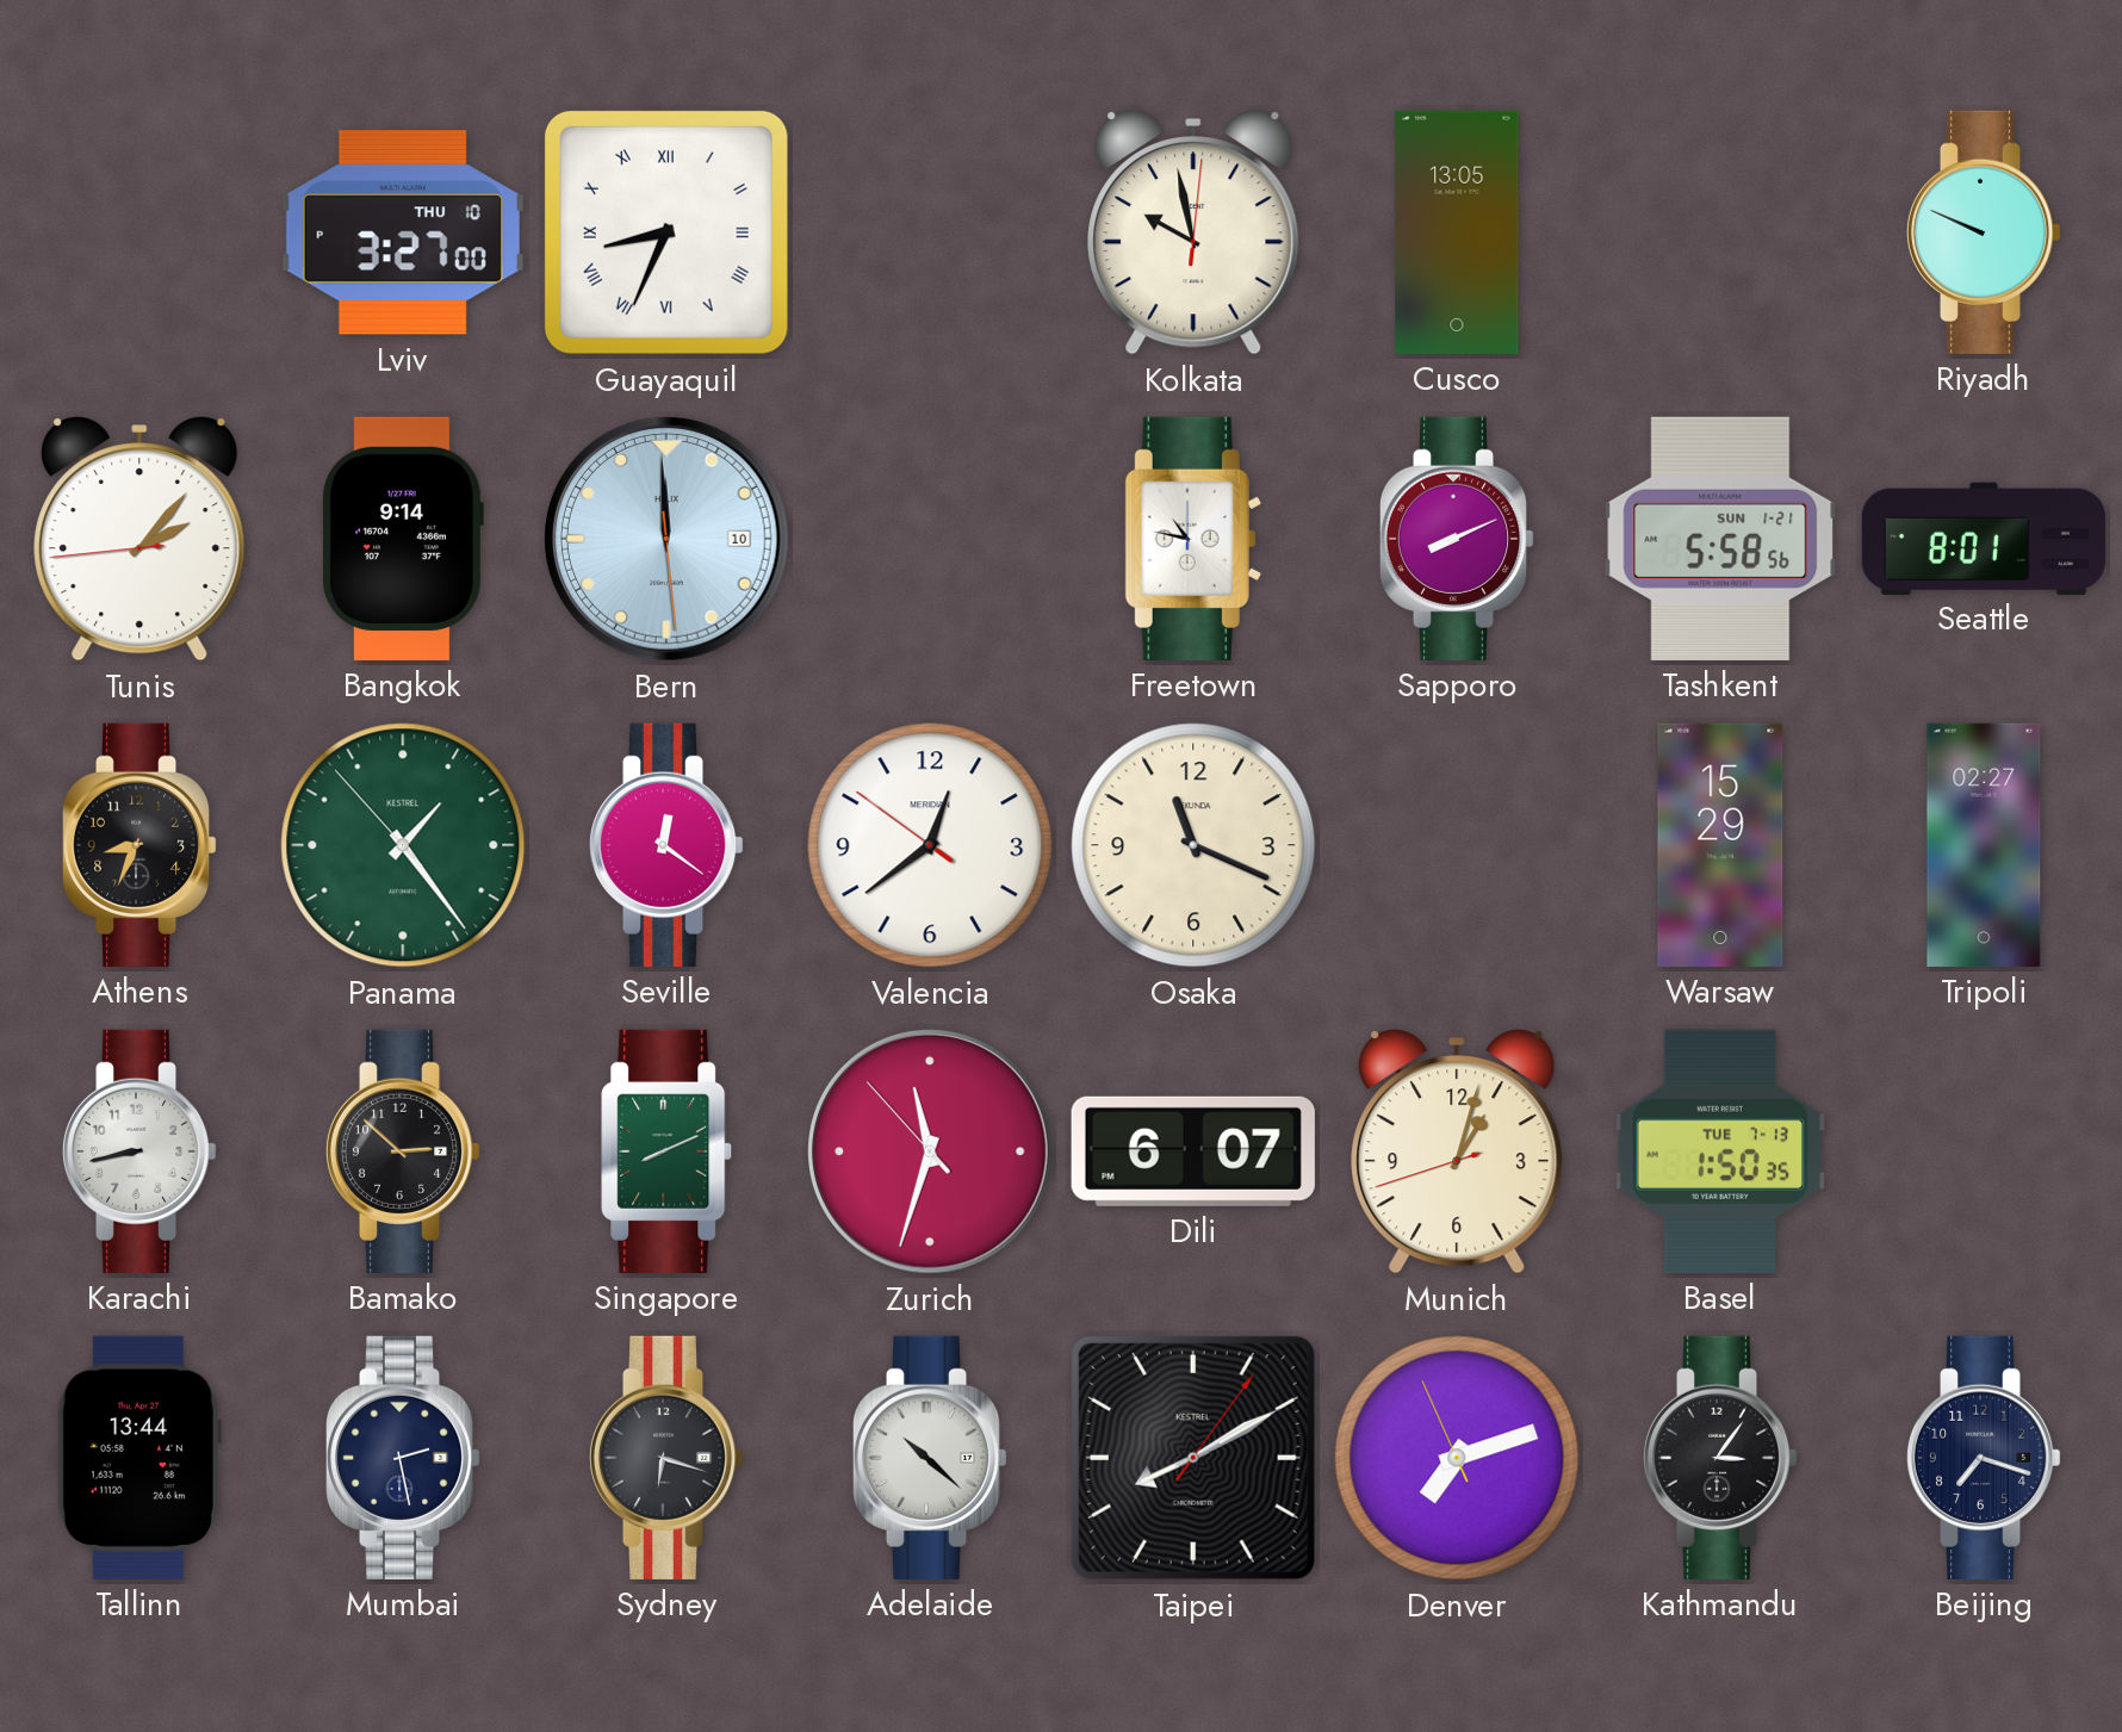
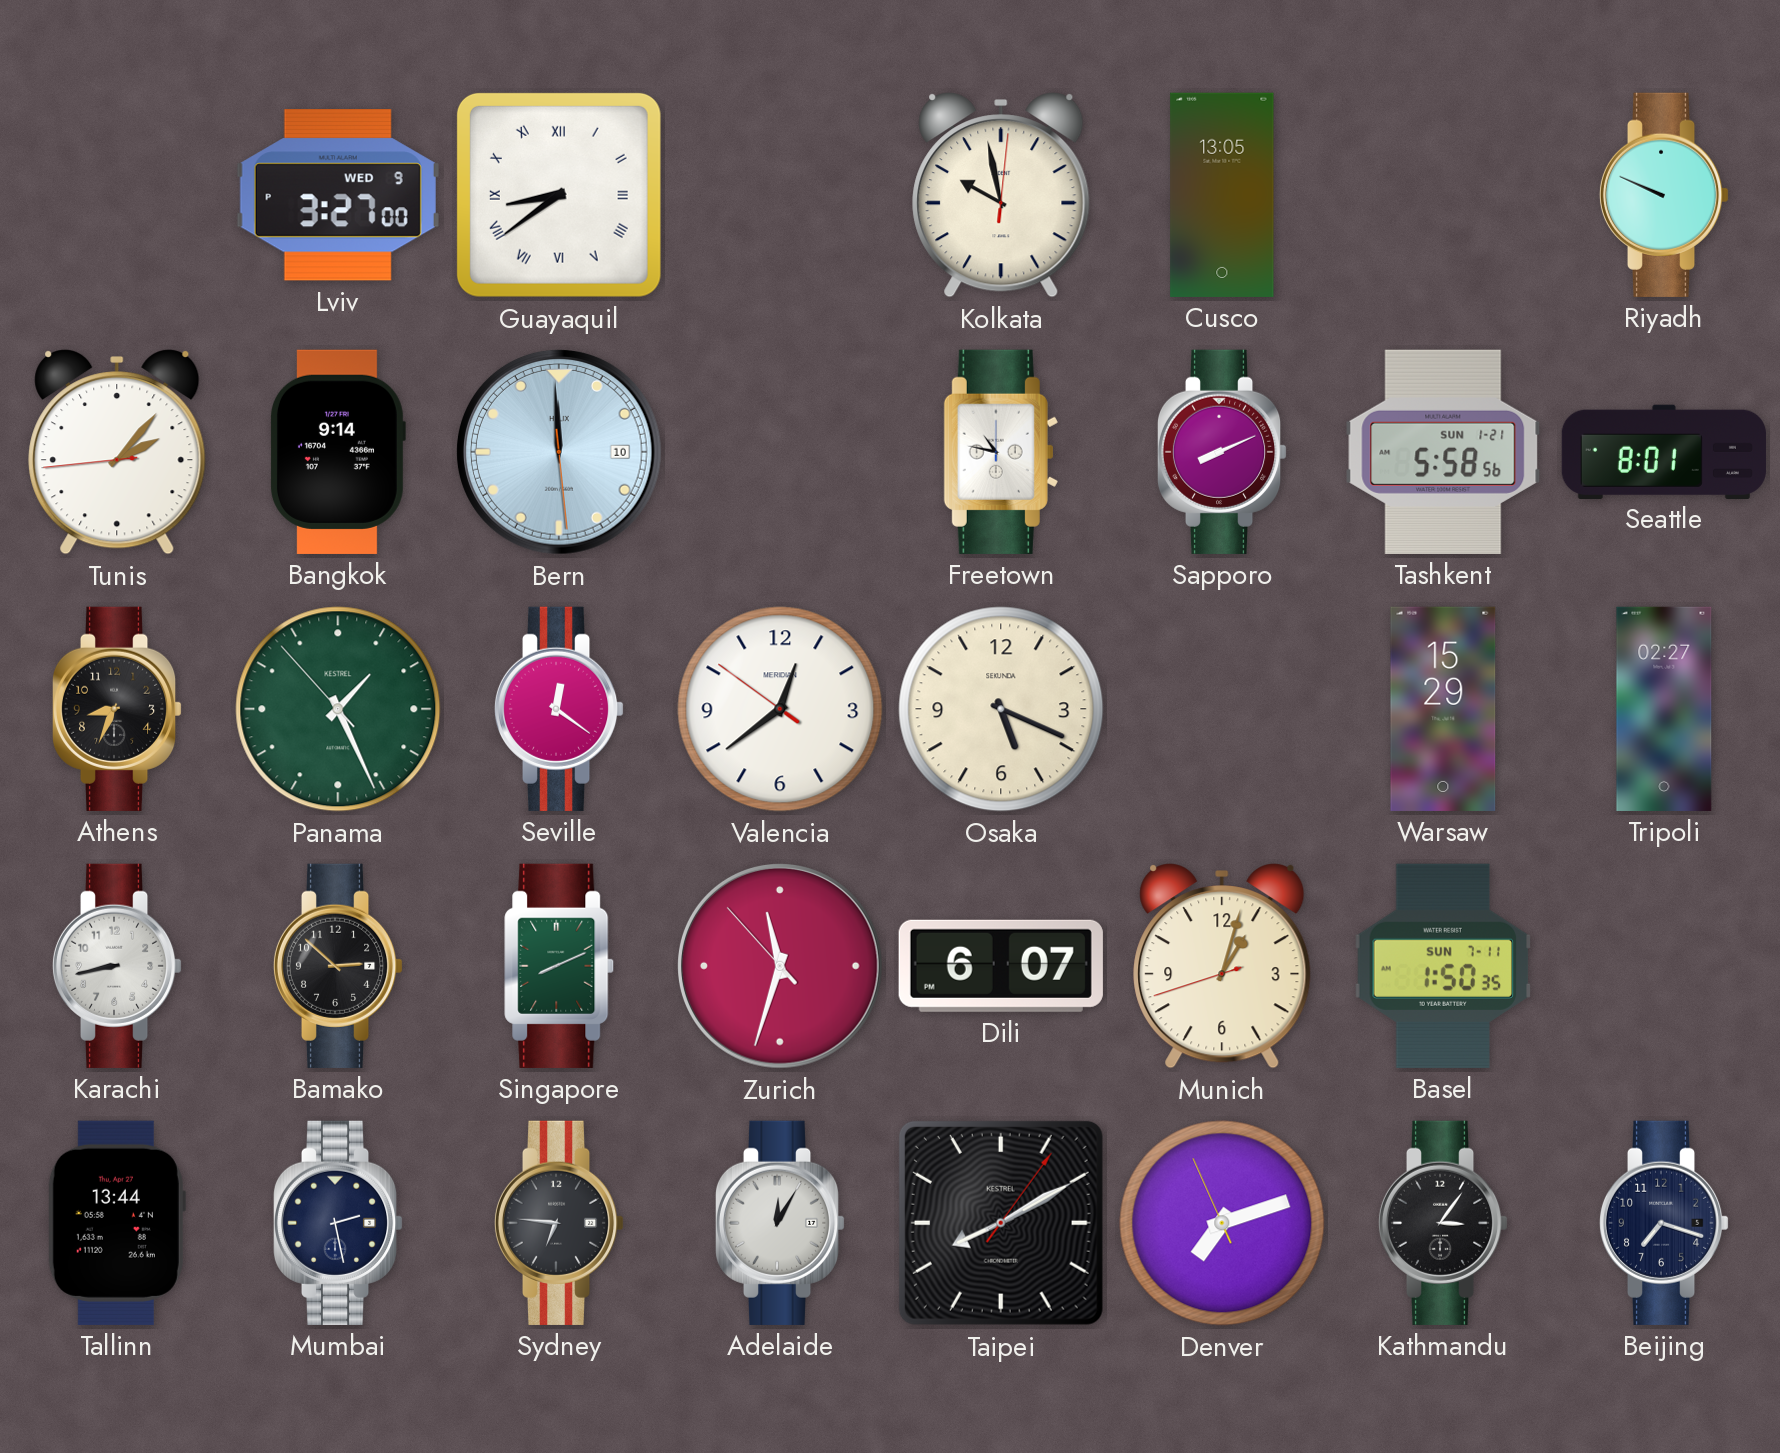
Lviv date: THU 10 -> WED 9 (338, 195)
Guayaquil: 8:34 -> 8:39 (559, 195)
Panama: 1:23 -> 1:25 (338, 709)
Osaka: 11:19 -> 5:19 (1001, 709)
Basel date: TUE 7-13 -> SUN 7-11 (1443, 966)
Sydney: 6:18 -> 6:46 (559, 1223)
Adelaide: 10:22 -> 12:05 (780, 1223)
